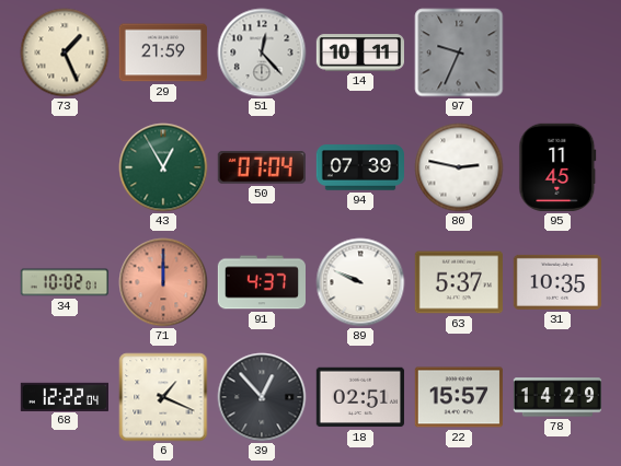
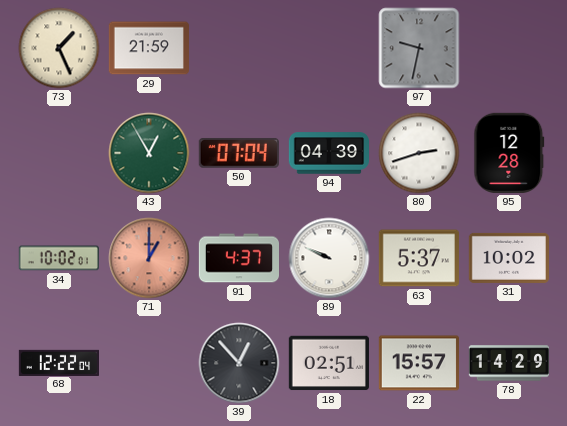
51: 12:23 -> none (262, 53)
14: 10:11 -> none (359, 53)
97: 9:34 -> 9:32 (419, 48)
94: 07:39 -> 04:39 (328, 153)
80: 2:47 -> 2:42 (419, 153)
95: 11:45 -> 12:28 (509, 153)
71: 12:00 -> 1:00 (149, 258)
31: 10:35 -> 10:02 (508, 258)
6: 1:19 -> none (163, 397)
